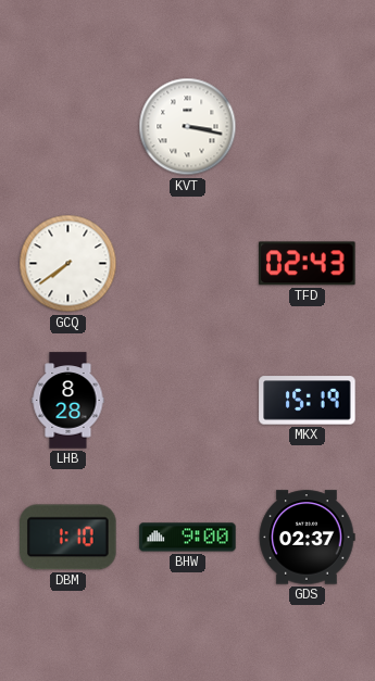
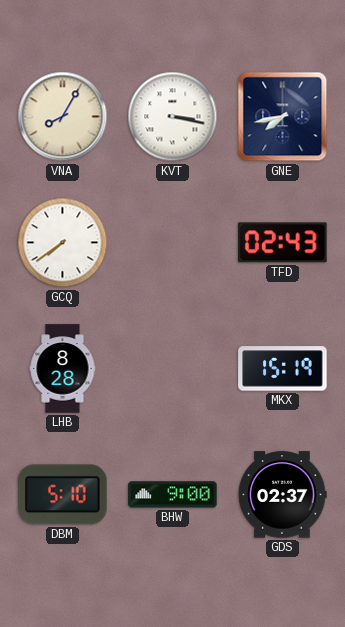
VNA: none -> 8:05 (63, 117)
GNE: none -> 7:43 (283, 117)
DBM: 1:10 -> 5:10 (63, 495)
